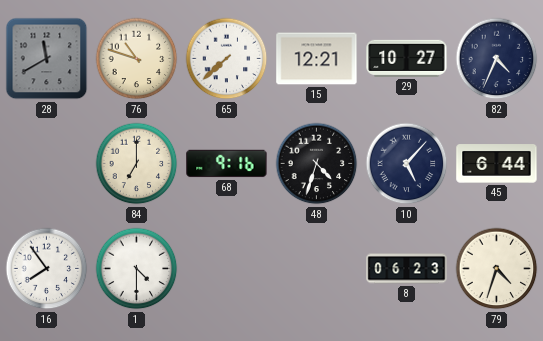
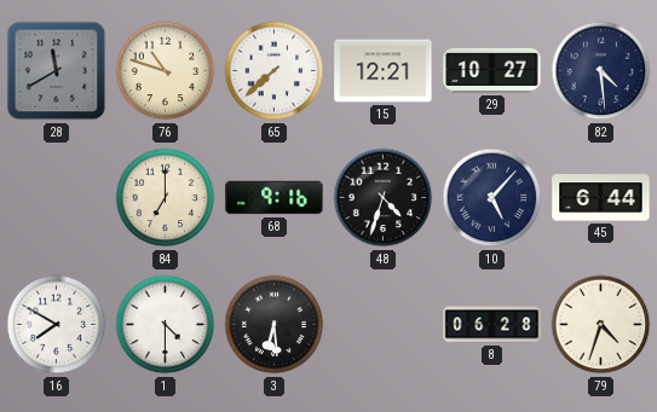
82: 4:34 -> 4:29 (601, 71)
16: 7:54 -> 7:50 (57, 325)
3: none -> 6:29 (275, 325)
8: 06:23 -> 06:28 (492, 325)
